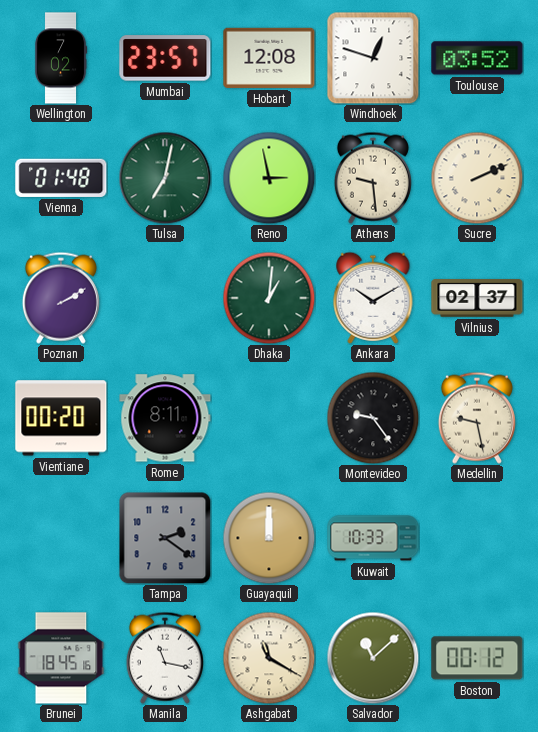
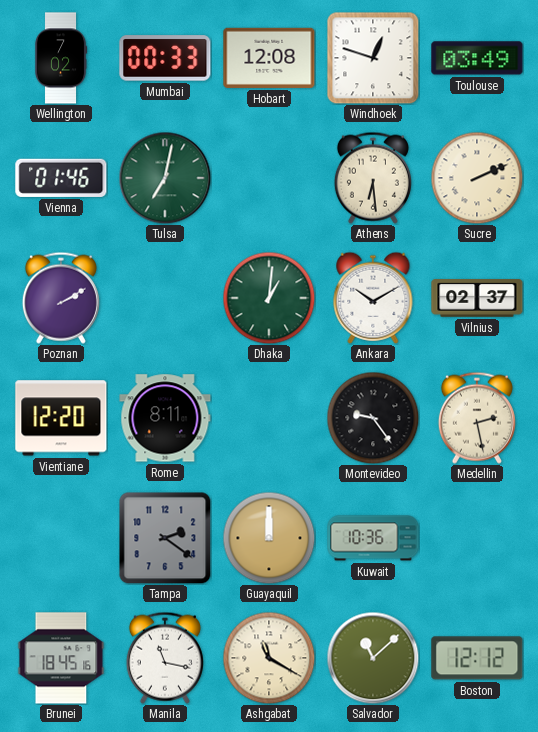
Mumbai: 23:57 -> 00:33 (165, 58)
Toulouse: 03:52 -> 03:49 (477, 58)
Vienna: 01:48 -> 01:46 (61, 178)
Reno: 2:58 -> none (269, 178)
Athens: 9:29 -> 6:29 (373, 178)
Vientiane: 00:20 -> 12:20 (61, 418)
Medellin: 9:28 -> 2:28 (477, 418)
Kuwait: 10:33 -> 10:36 (373, 538)
Boston: 00:12 -> 12:12 (477, 658)
